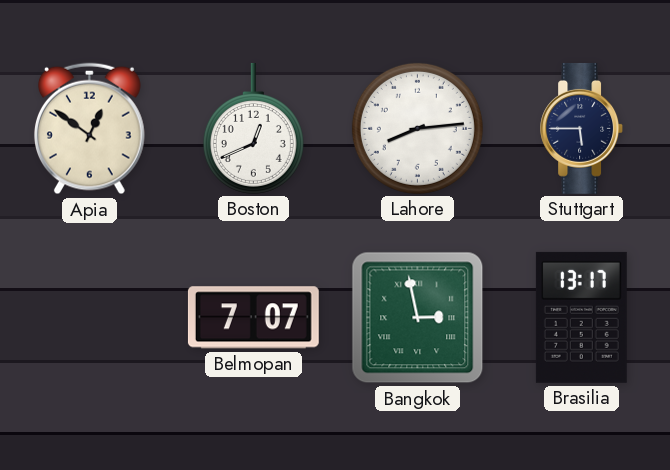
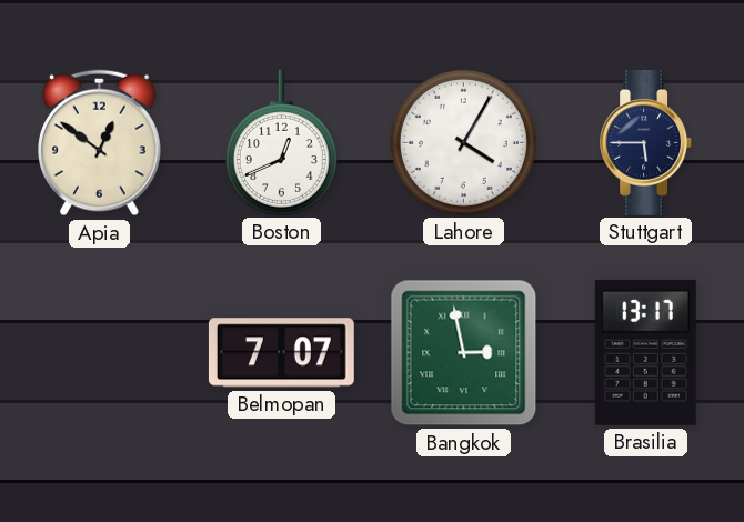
Lahore: 8:14 -> 4:05 (463, 142)
